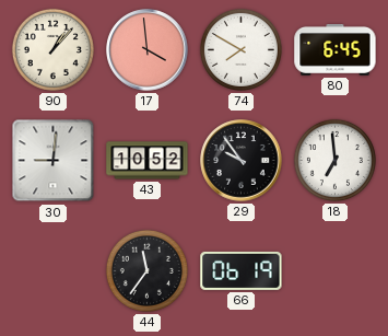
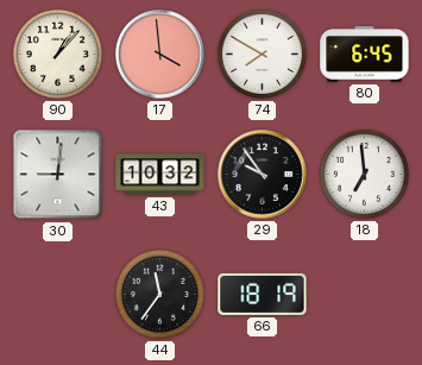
43: 10:52 -> 10:32 (160, 175)
66: 06:19 -> 18:19 (263, 294)
